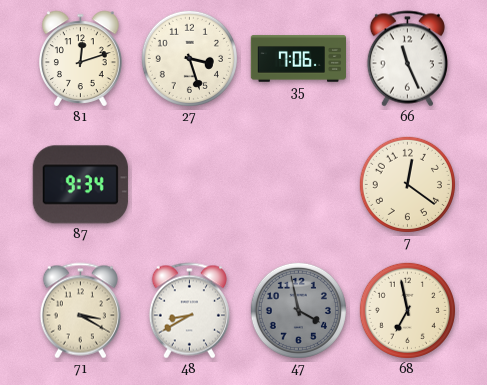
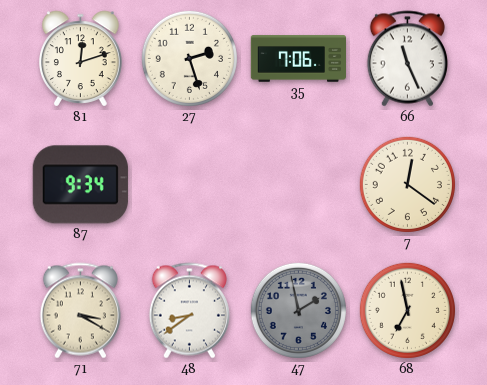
27: 3:27 -> 2:27 (189, 58)
48: 8:40 -> 8:39 (189, 311)
47: 3:58 -> 1:58 (298, 310)
